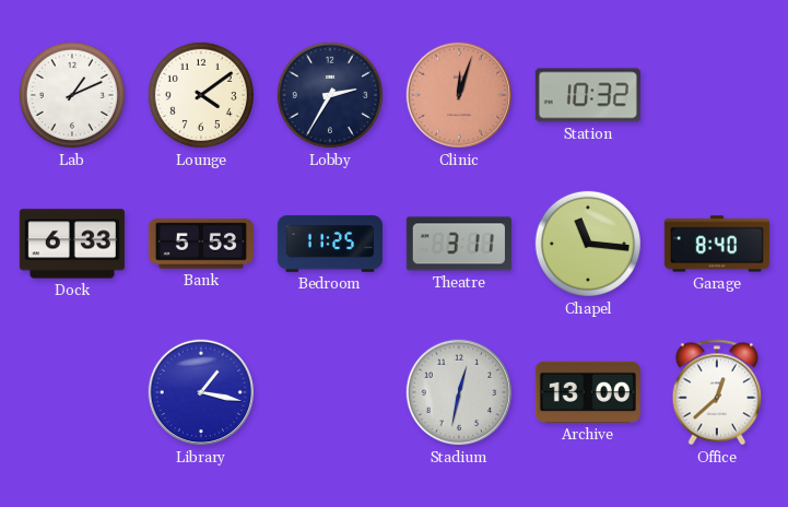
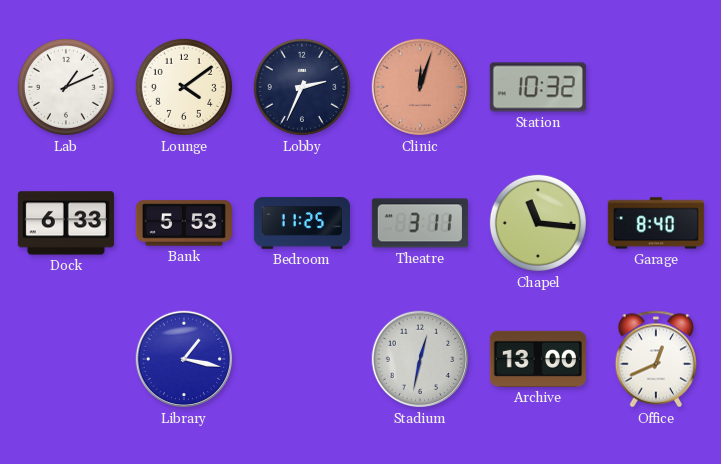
Lobby: 2:35 -> 2:34 (302, 87)
Office: 12:38 -> 12:41 (656, 359)
